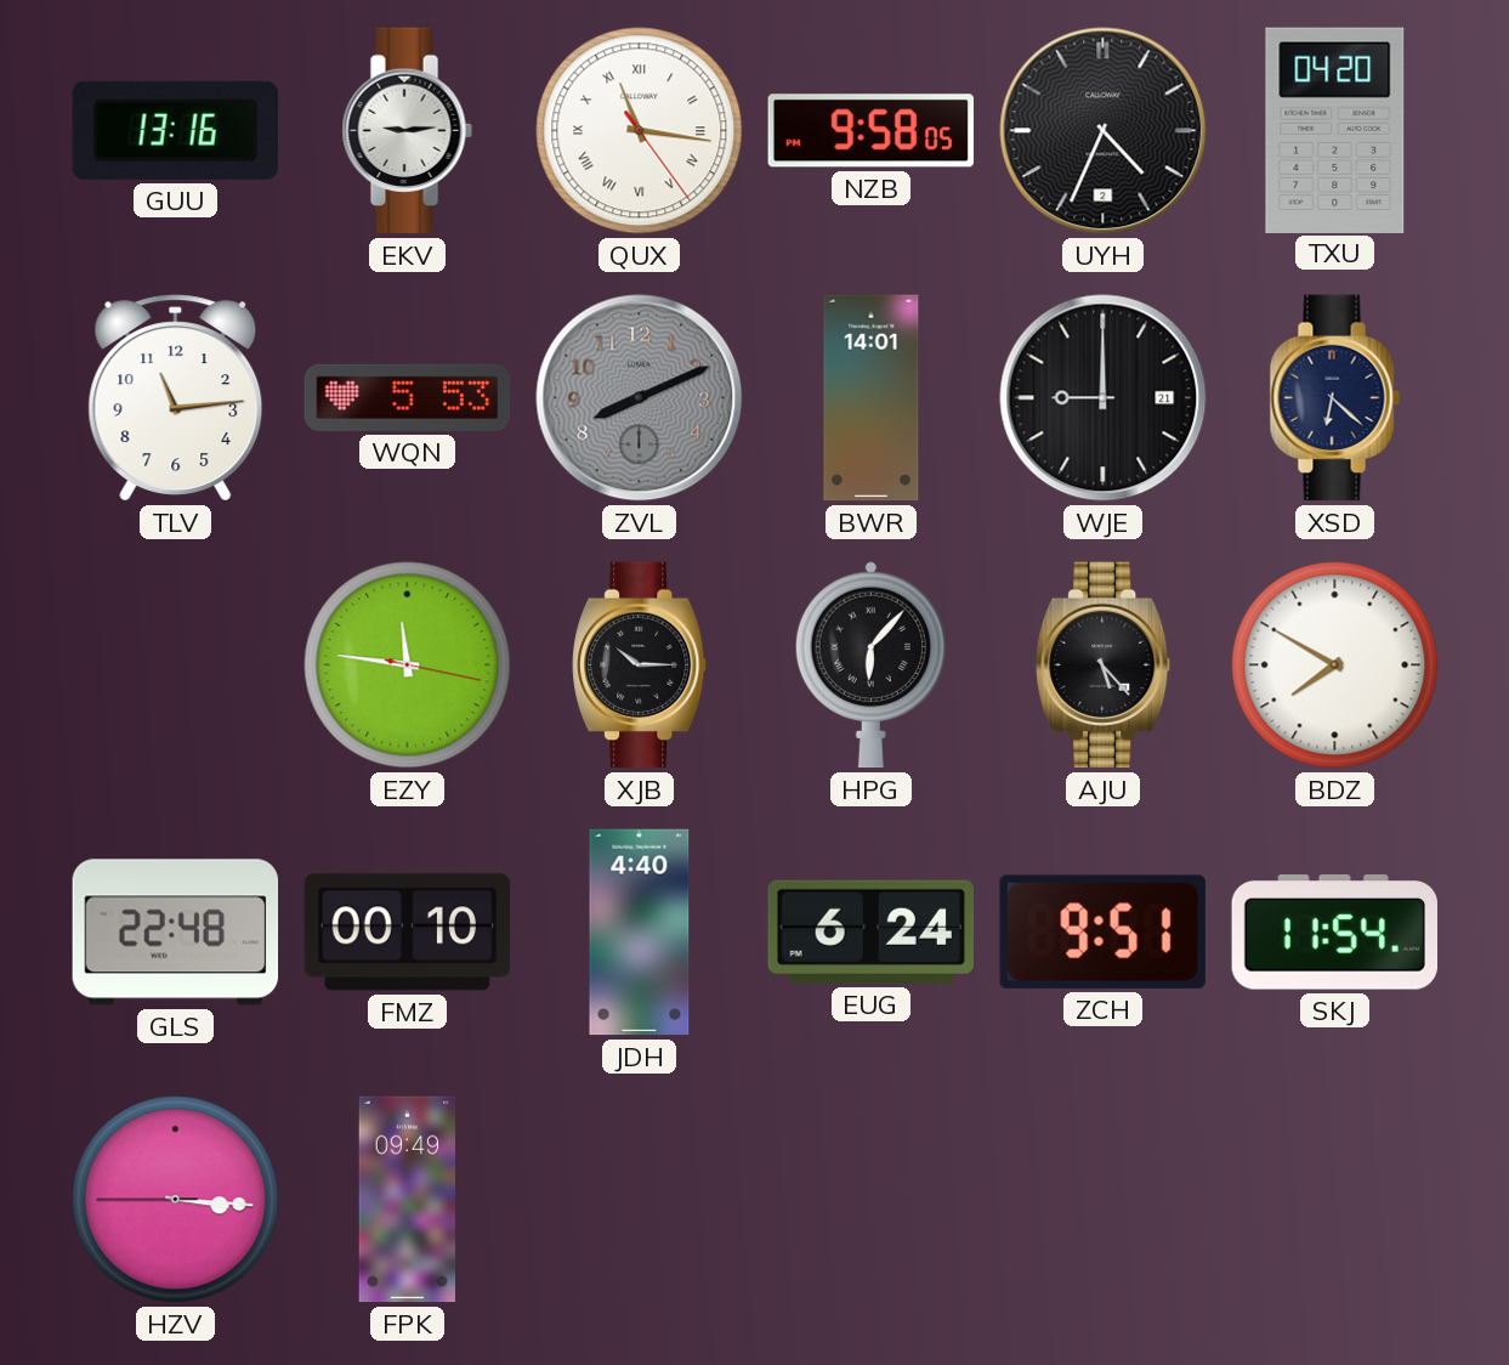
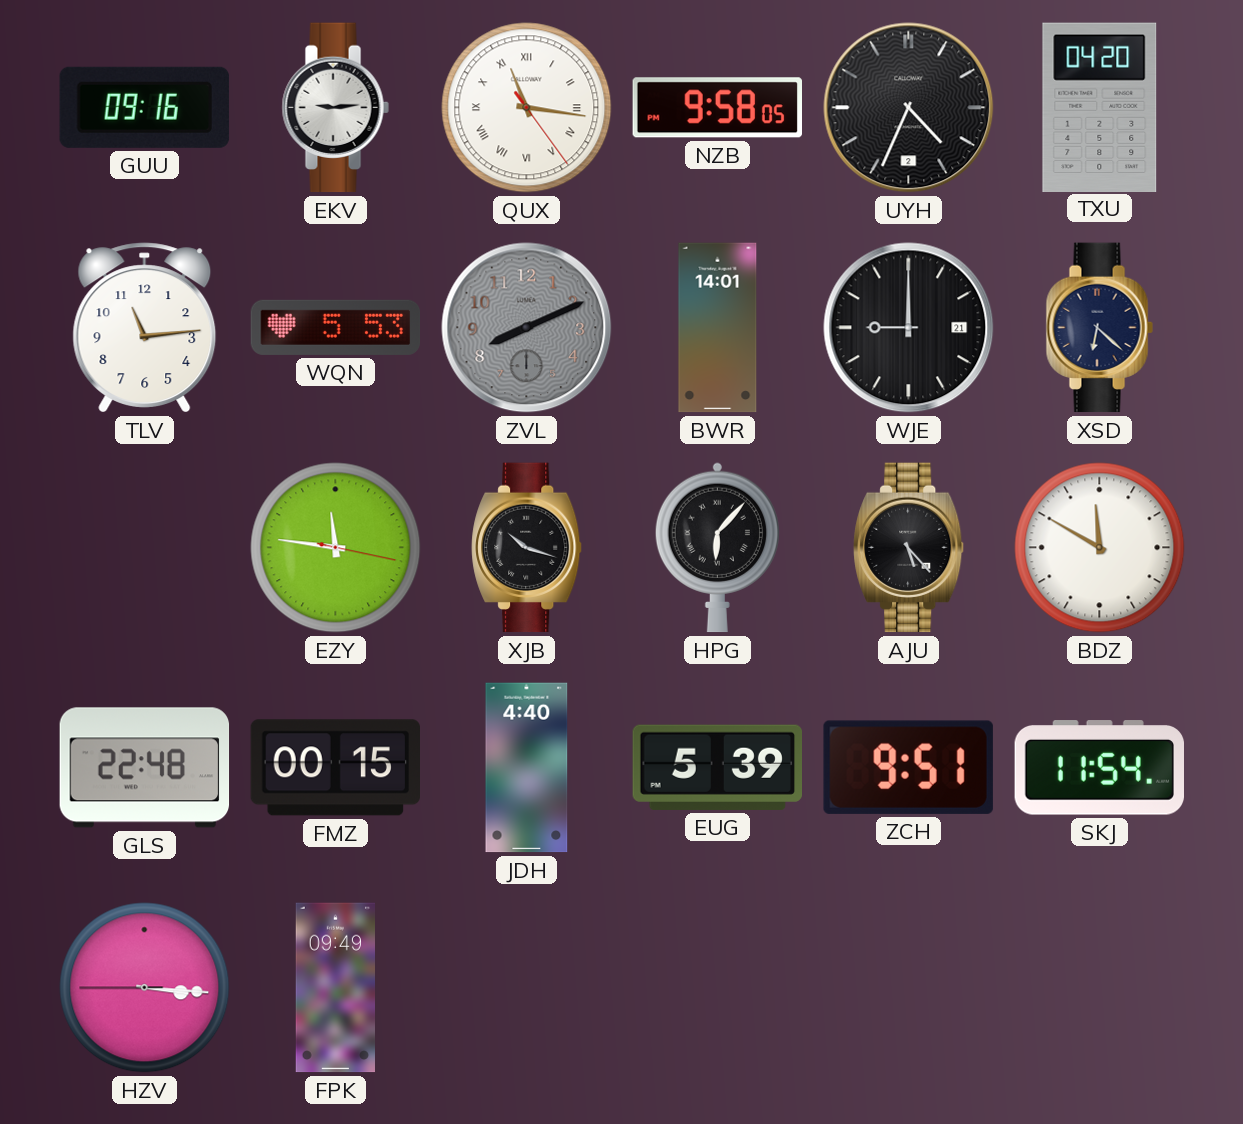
GUU: 13:16 -> 09:16 (144, 107)
XJB: 10:15 -> 10:18 (527, 548)
BDZ: 7:50 -> 11:50 (1100, 548)
FMZ: 00:10 -> 00:15 (336, 768)
EUG: 6:24 -> 5:39 (717, 767)
